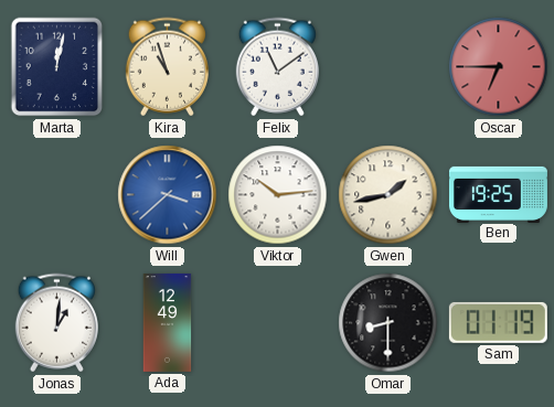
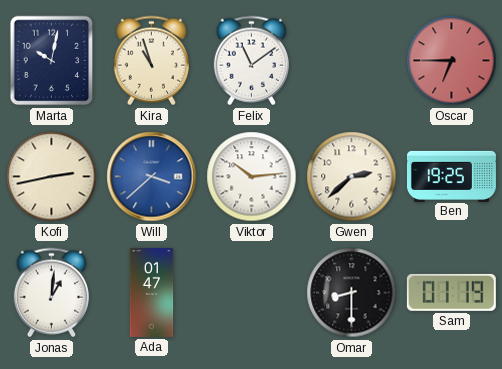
Marta: 12:02 -> 10:02 (52, 61)
Kofi: none -> 2:43 (52, 177)
Gwen: 1:43 -> 2:38 (352, 177)
Ada: 12:49 -> 01:47 (152, 292)
